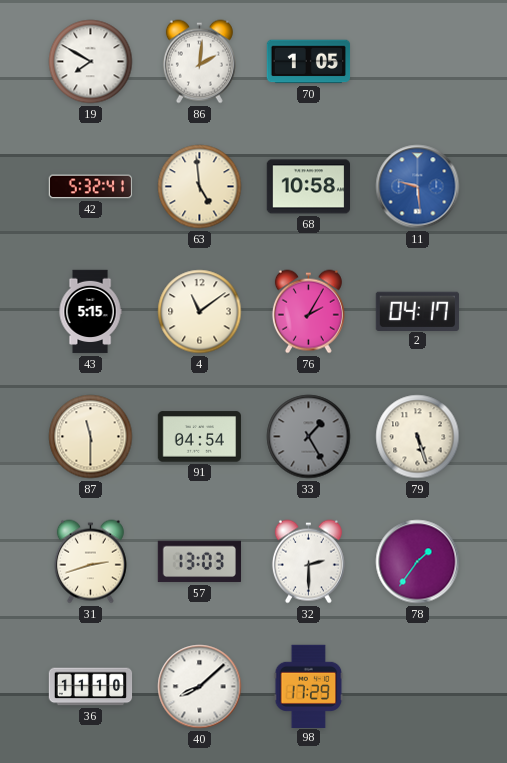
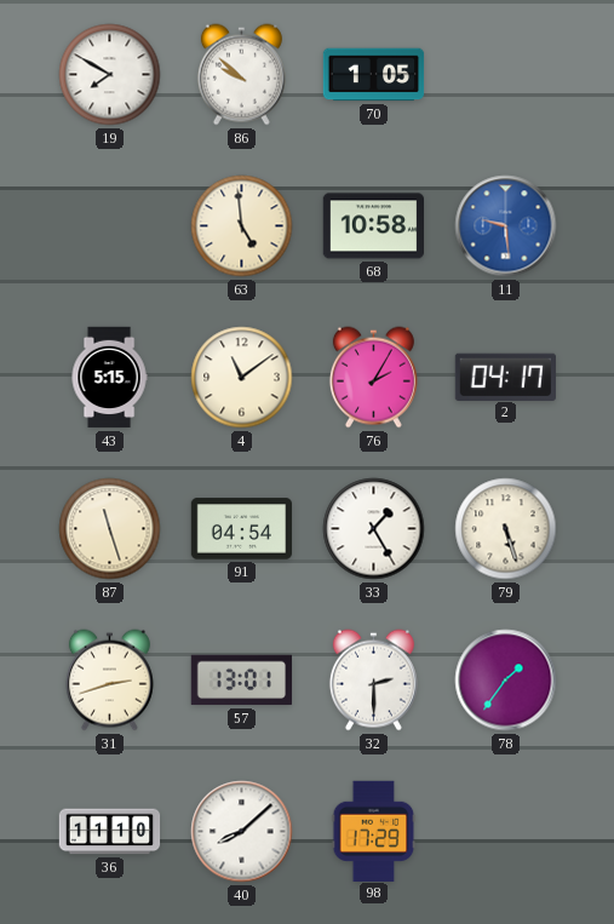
86: 2:01 -> 9:52 (241, 75)
42: 5:32 -> none (91, 187)
87: 11:30 -> 11:27 (110, 529)
33 dial: grey -> white (374, 529)
57: 13:03 -> 13:01 (241, 681)
